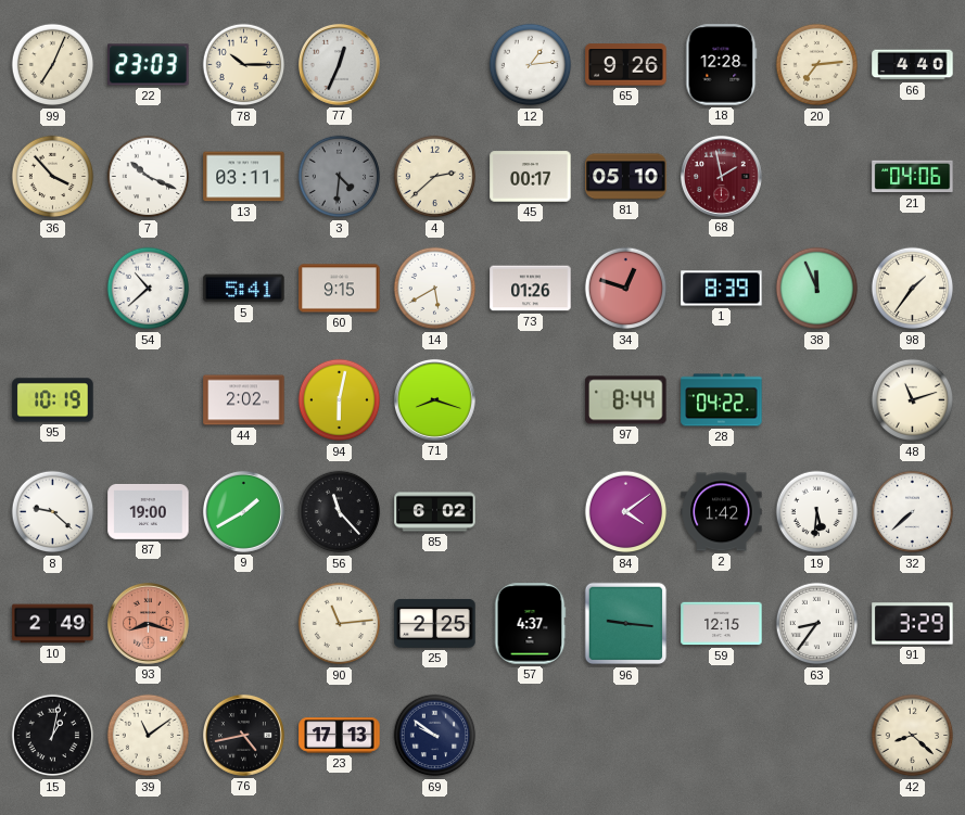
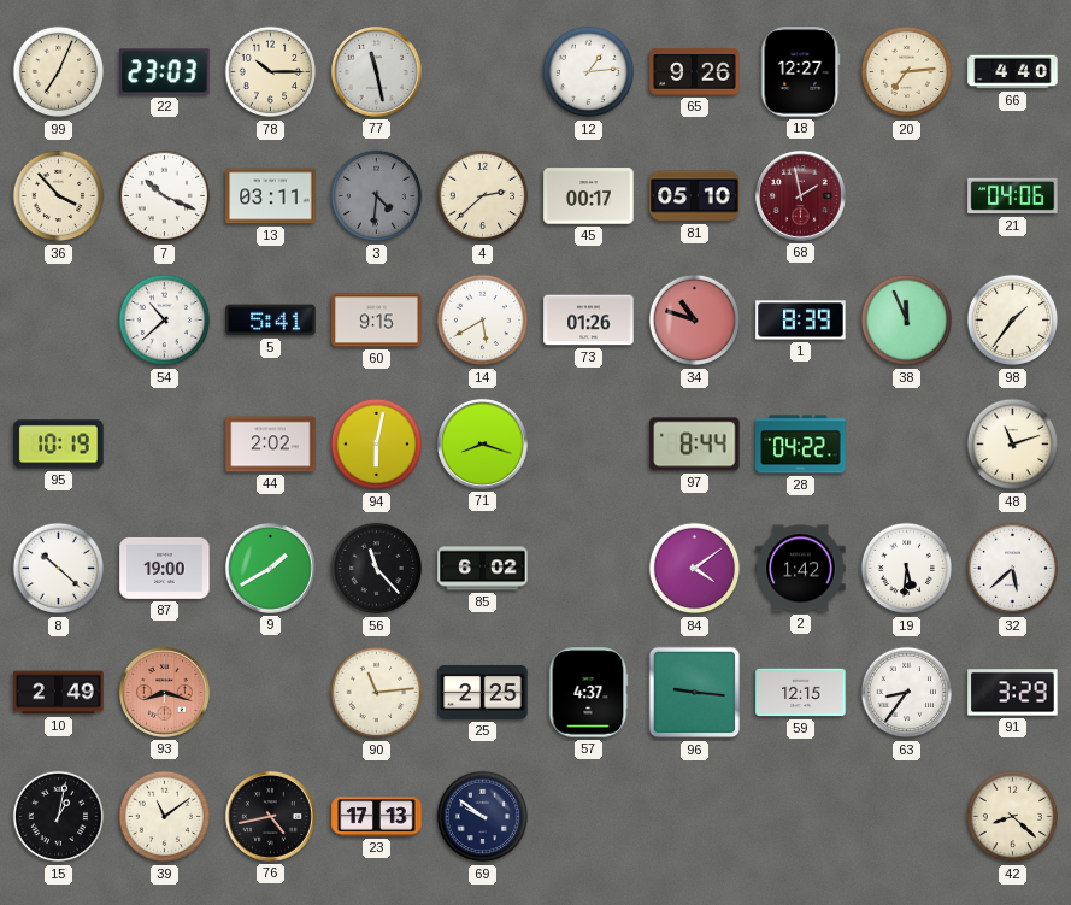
77: 12:34 -> 11:28 (376, 71)
18: 12:28 -> 12:27 (801, 72)
34: 12:48 -> 10:48 (695, 321)
8: 9:22 -> 10:22 (59, 569)
32: 7:38 -> 5:38 (1013, 569)
